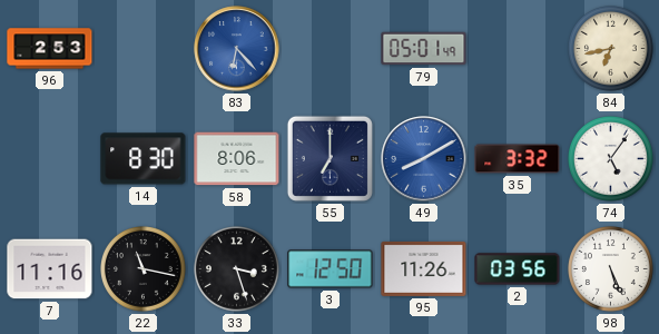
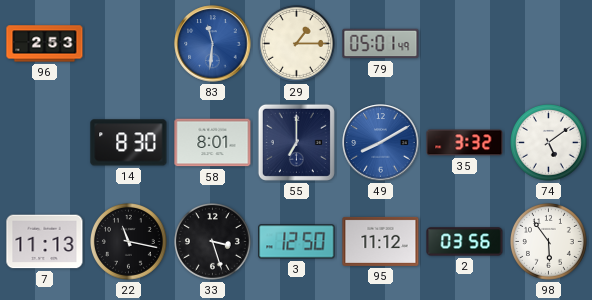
83: 6:23 -> 11:31 (213, 44)
29: none -> 1:15 (297, 44)
84: 6:43 -> none (611, 49)
58: 8:06 -> 8:01 (213, 143)
74: 5:06 -> 5:09 (549, 143)
7: 11:16 -> 11:13 (45, 242)
95: 11:26 -> 11:12 (381, 241)
98: 5:26 -> 5:54 (549, 242)
